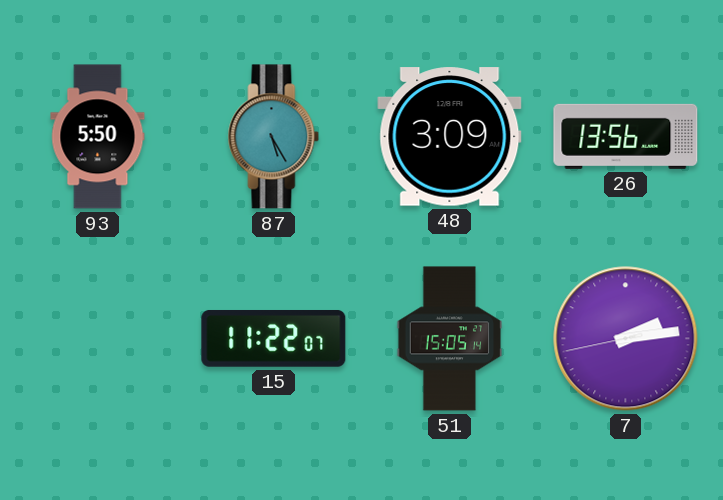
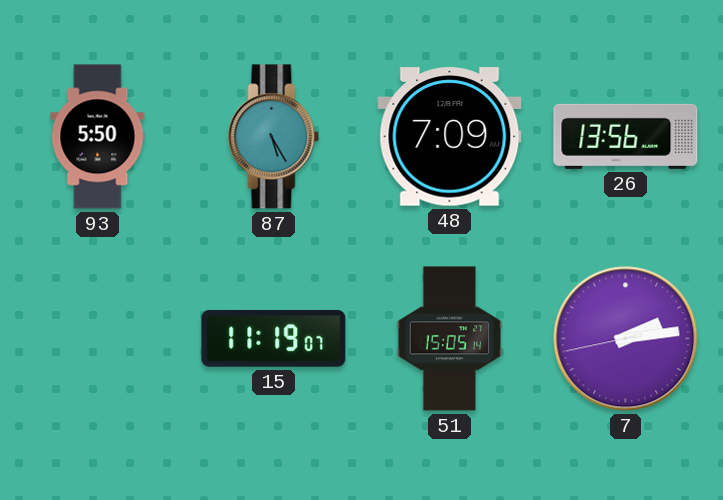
48: 3:09 -> 7:09 (450, 137)
15: 11:22 -> 11:19 (274, 338)
